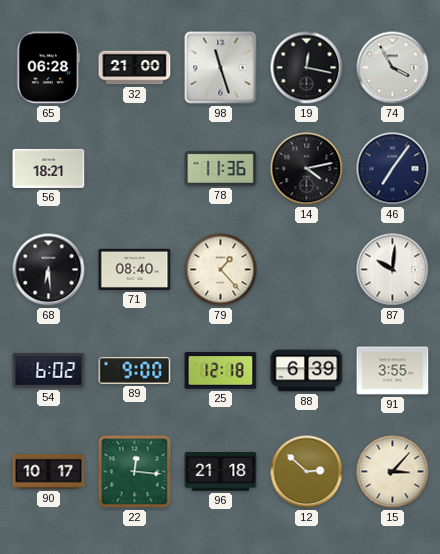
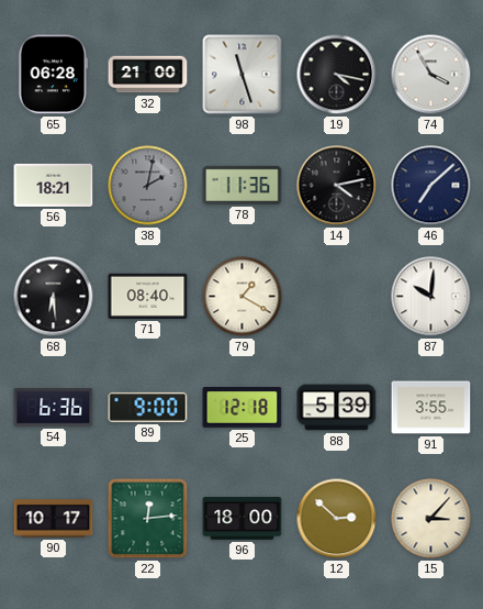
19: 12:17 -> 4:17 (337, 75)
38: none -> 2:02 (148, 186)
46: 7:06 -> 7:08 (431, 186)
79: 1:23 -> 1:20 (243, 297)
54: 6:02 -> 6:36 (54, 408)
88: 6:39 -> 5:39 (337, 408)
22: 12:16 -> 12:14 (148, 519)
96: 21:18 -> 18:00 (243, 519)
